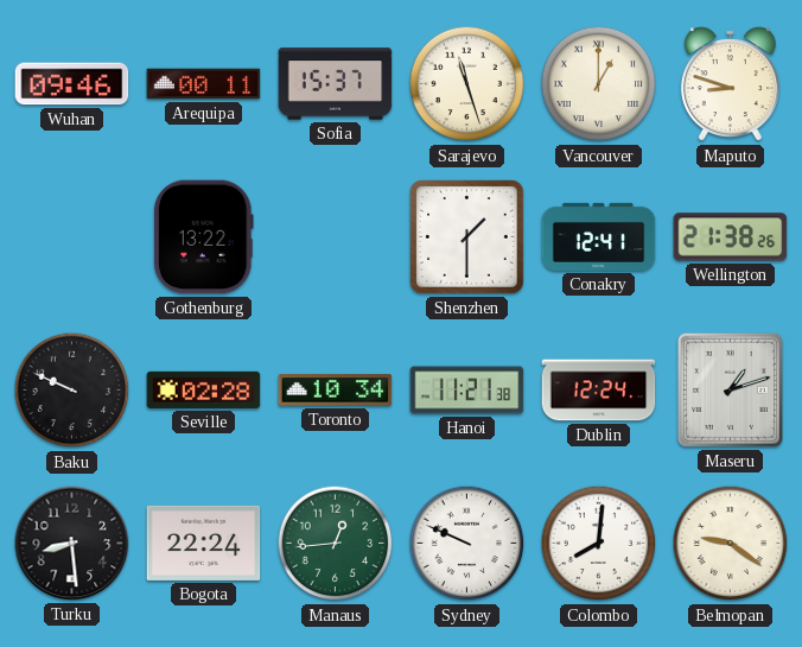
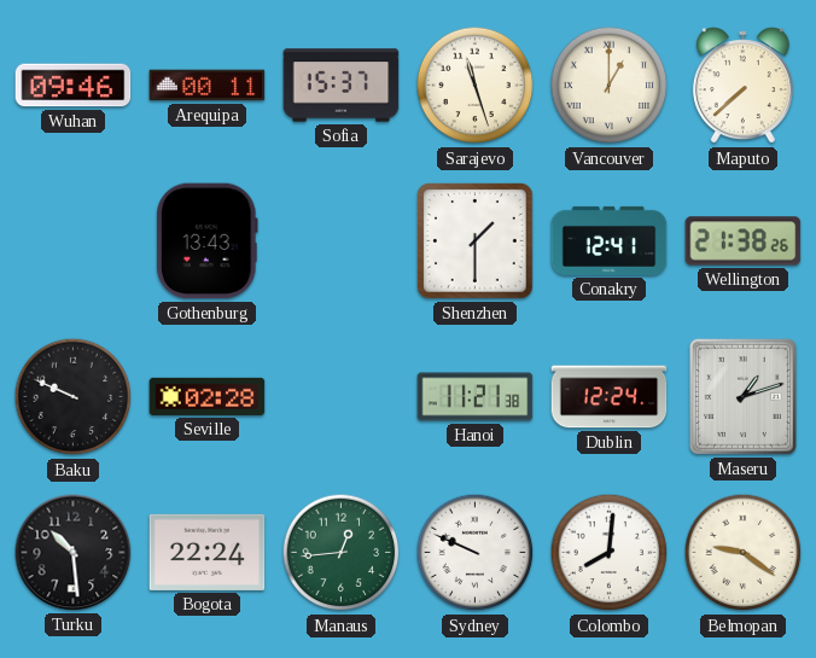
Maputo: 8:48 -> 7:38 (742, 86)
Gothenburg: 13:22 -> 13:43 (208, 241)
Toronto: 10:34 -> none (336, 391)
Turku: 8:29 -> 10:29 (74, 553)
